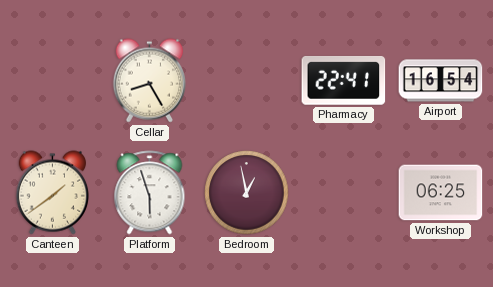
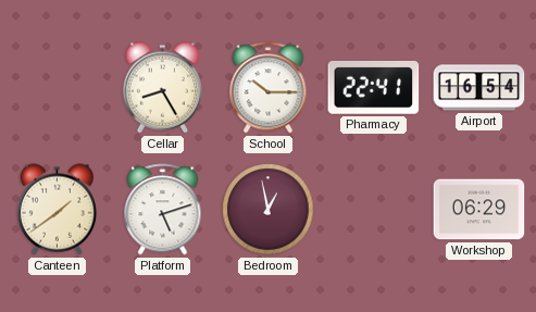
School: none -> 10:15 (269, 88)
Platform: 5:57 -> 5:12 (163, 210)
Workshop: 06:25 -> 06:29 (479, 210)
